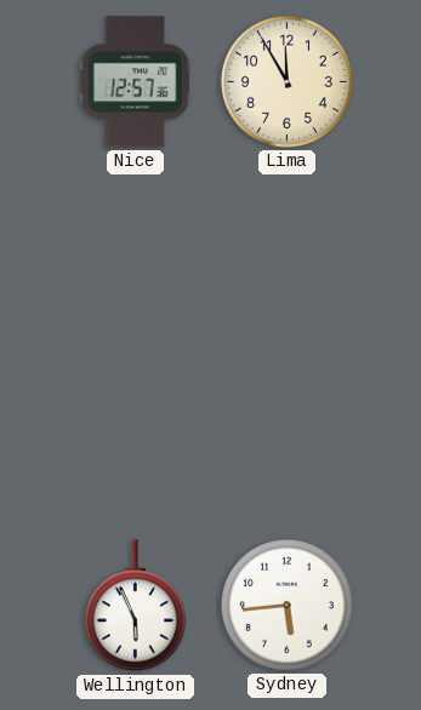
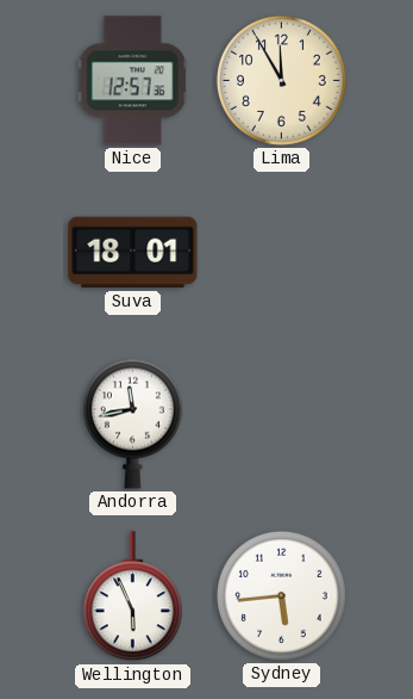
Suva: none -> 18:01 (133, 253)
Andorra: none -> 11:43 (132, 423)
